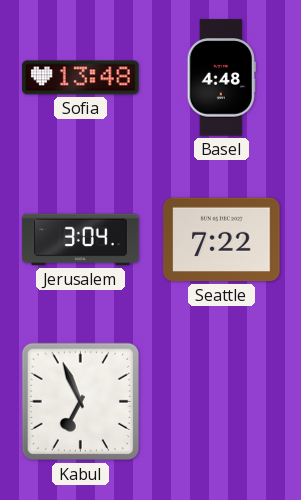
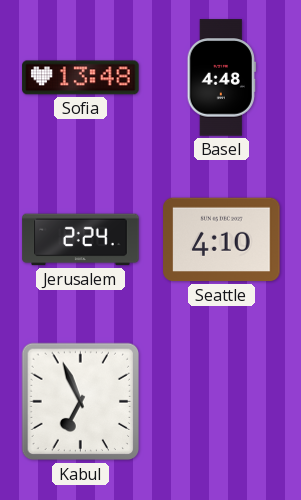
Jerusalem: 3:04 -> 2:24 (81, 240)
Seattle: 7:22 -> 4:10 (222, 240)
